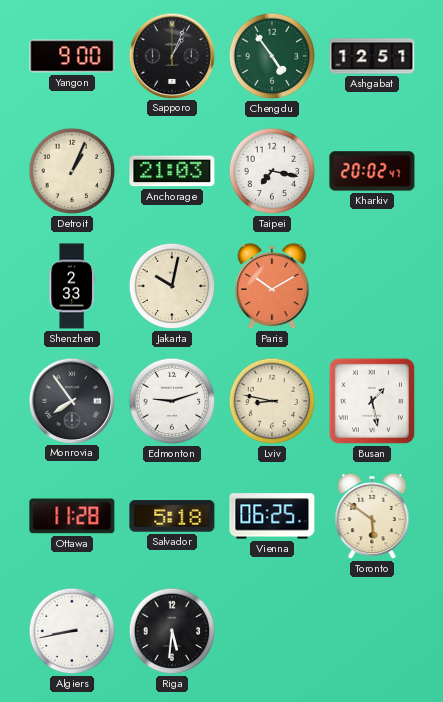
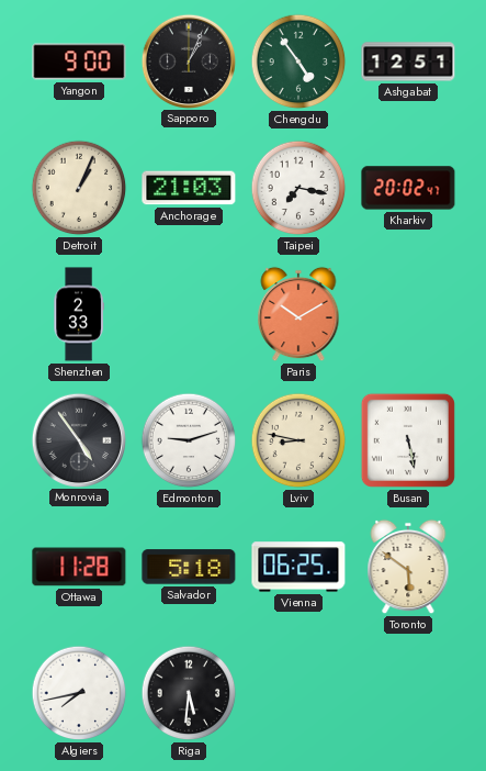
Jakarta: 10:02 -> none (172, 286)
Monrovia: 7:54 -> 4:54 (78, 439)
Busan: 1:28 -> 5:28 (408, 440)
Algiers: 8:43 -> 7:43 (79, 693)
